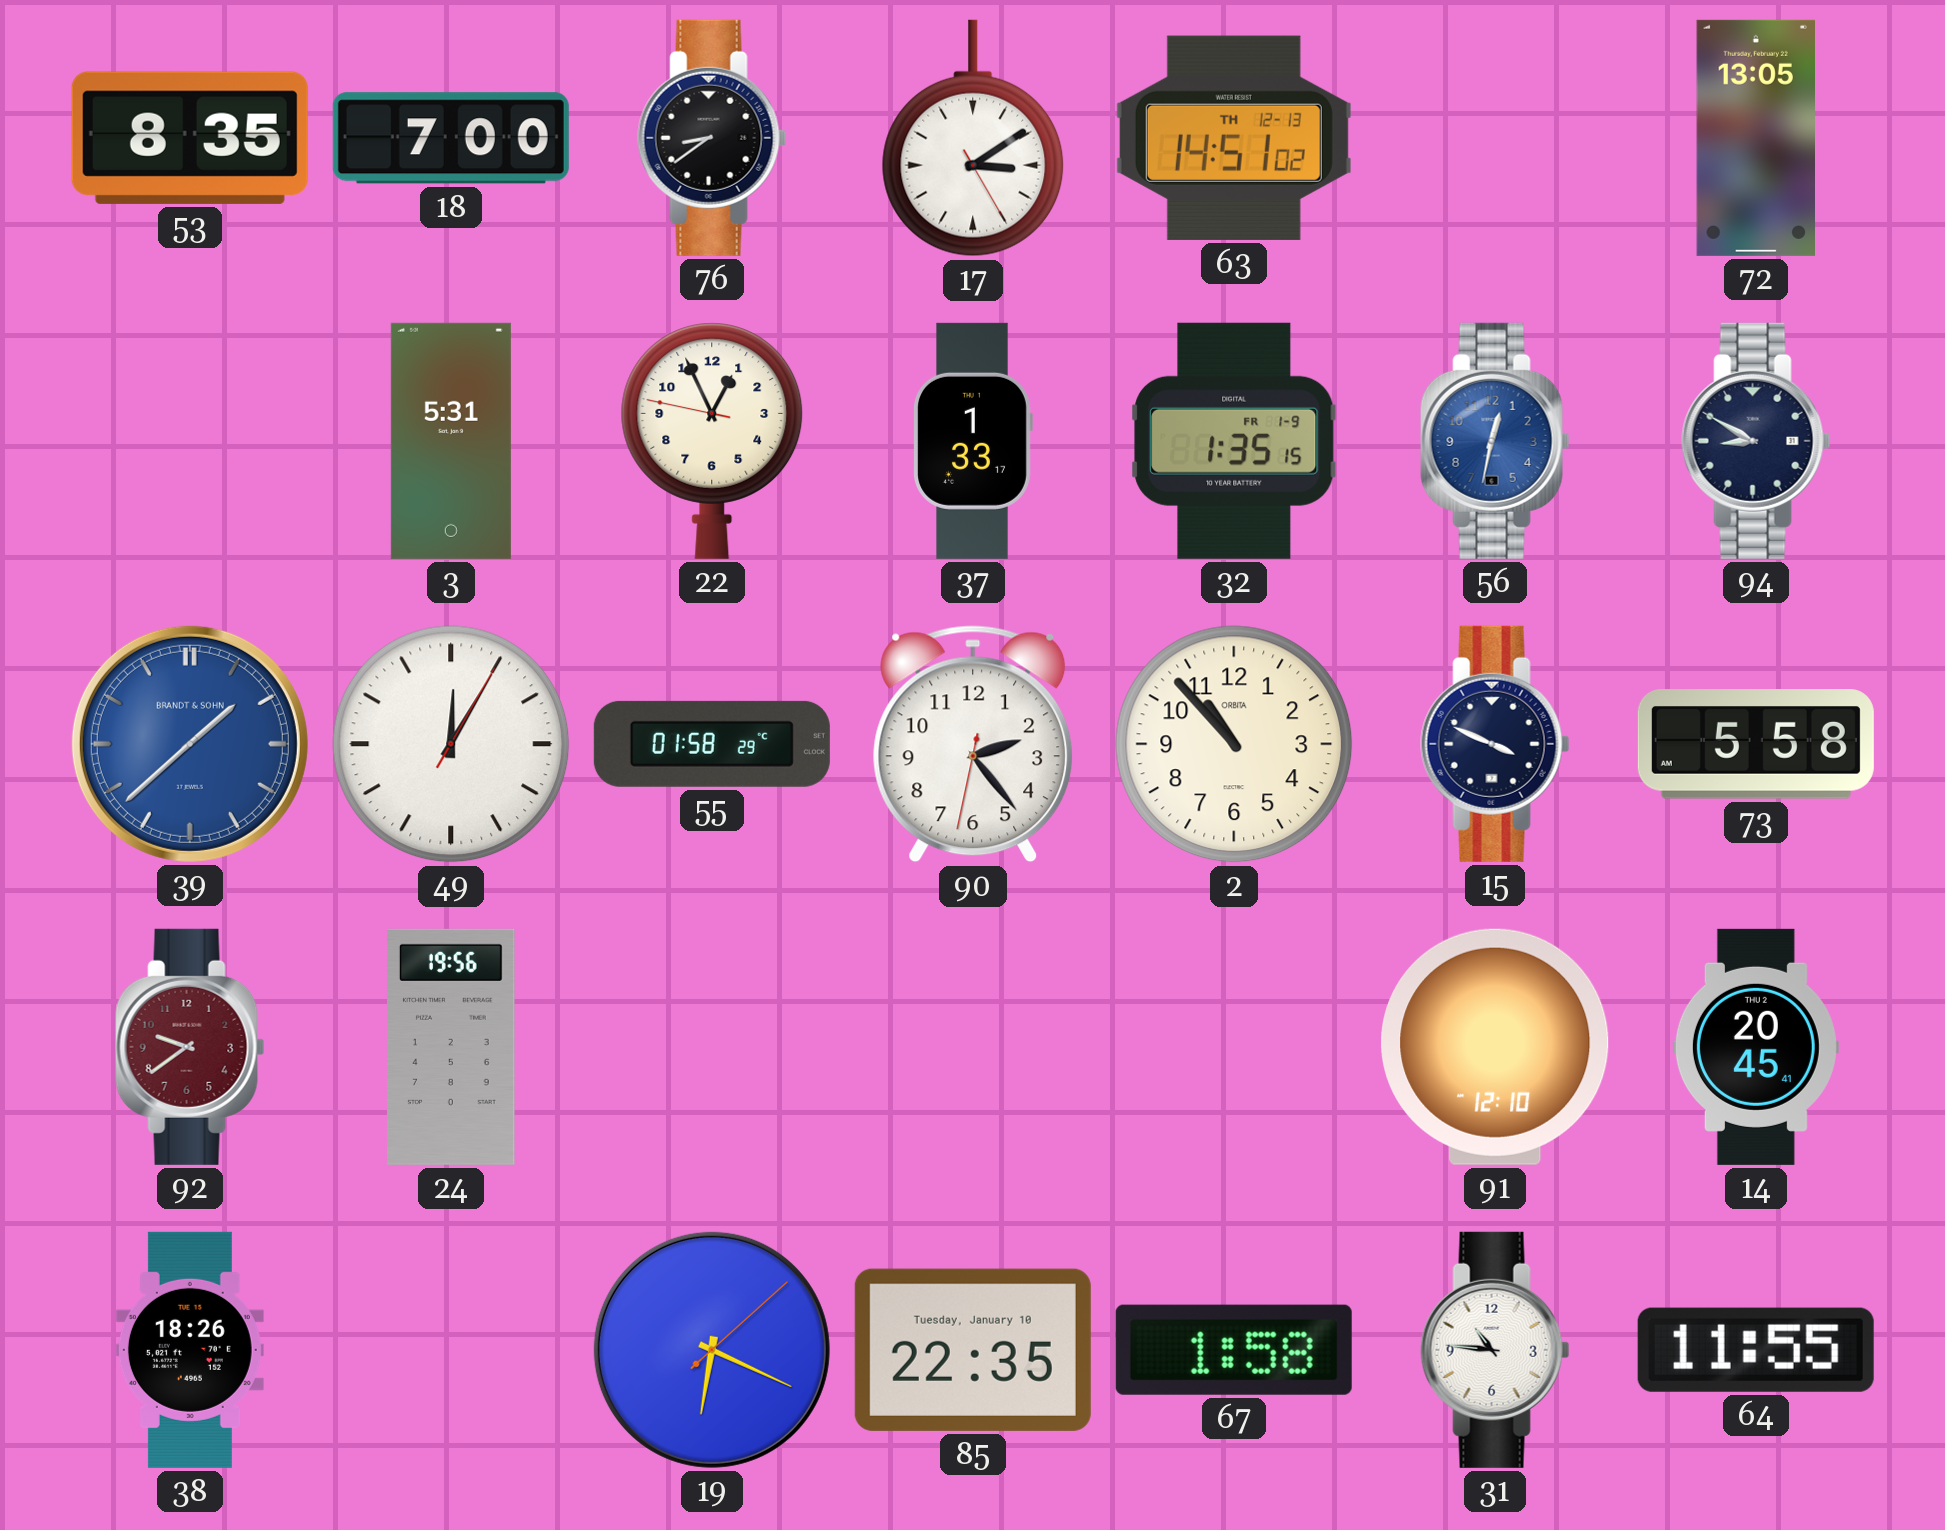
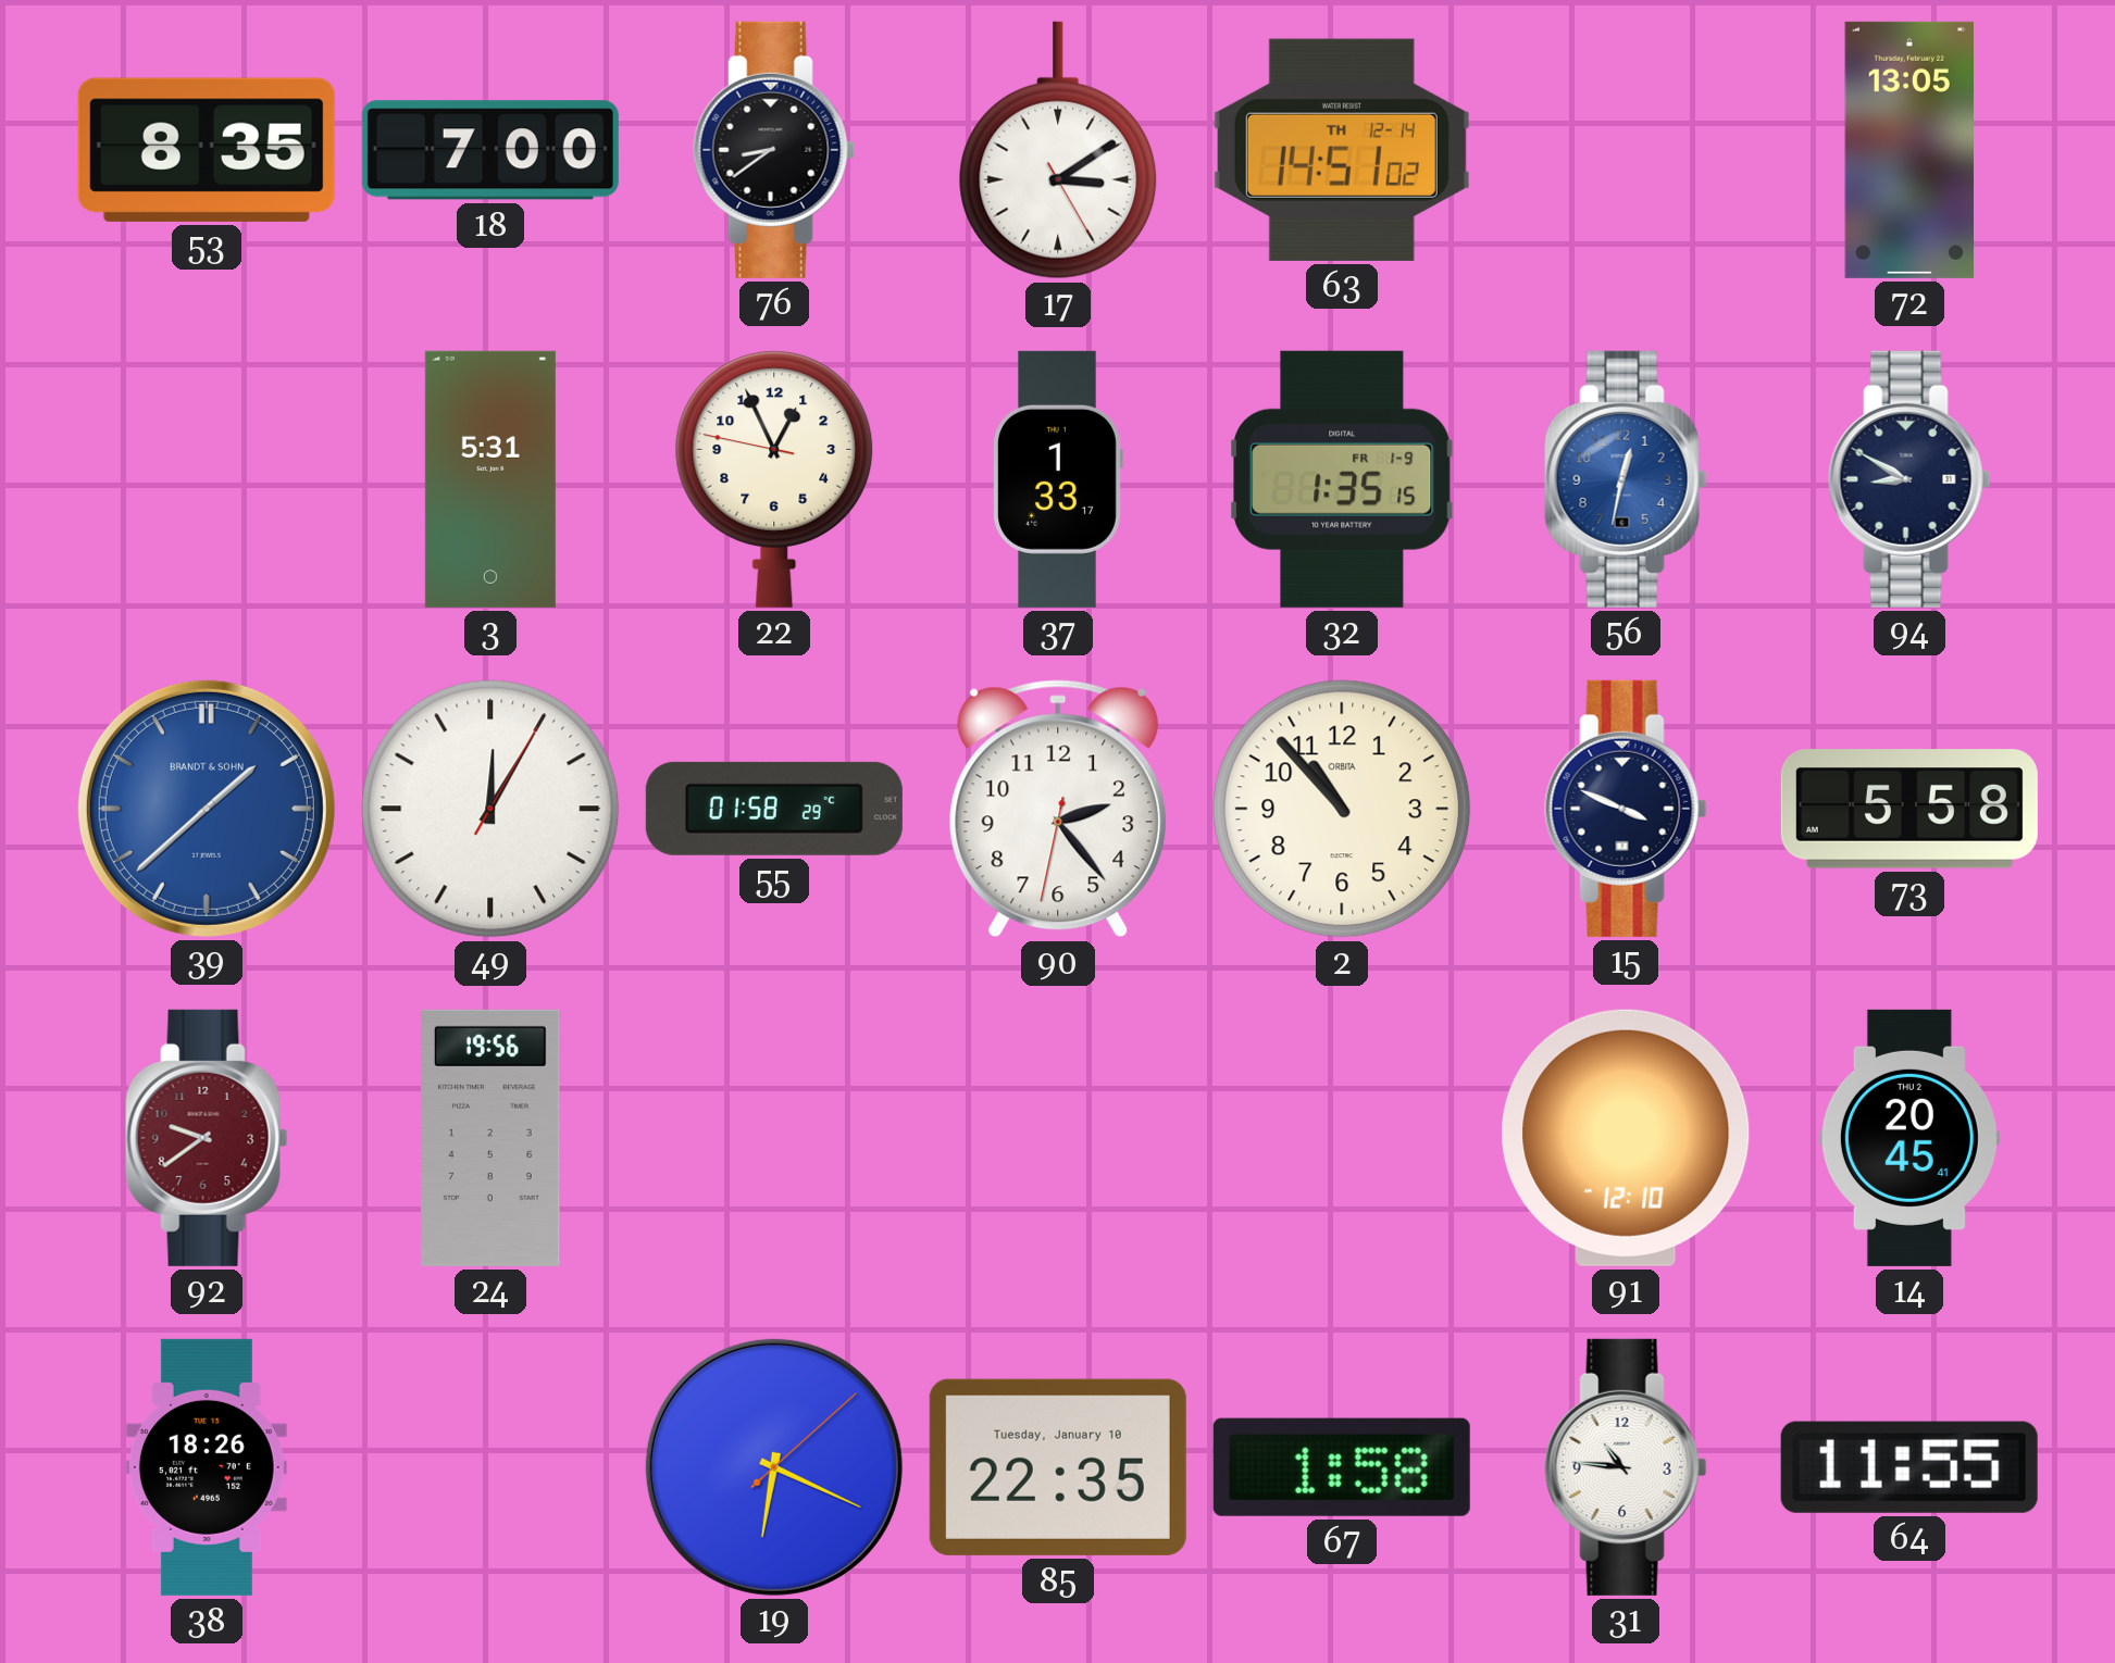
63 date: TH 12-13 -> TH 12-14 (1342, 150)
